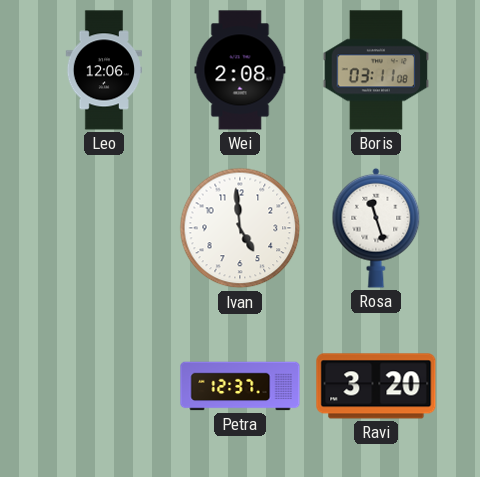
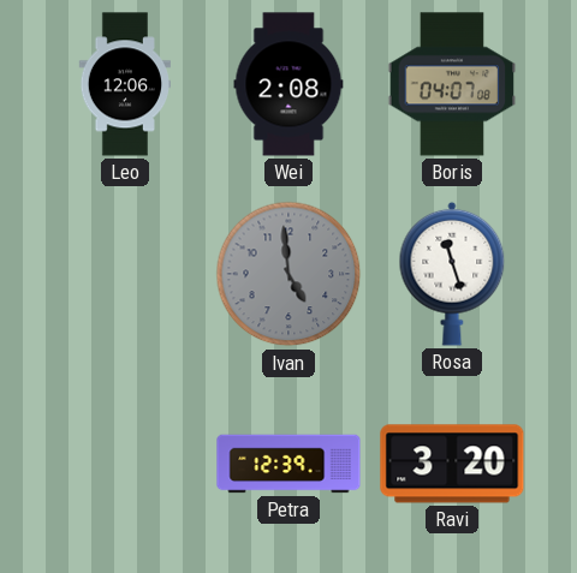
Boris: 03:11 -> 04:07 (452, 84)
Ivan dial: white -> grey (288, 274)
Petra: 12:37 -> 12:39 (288, 464)
